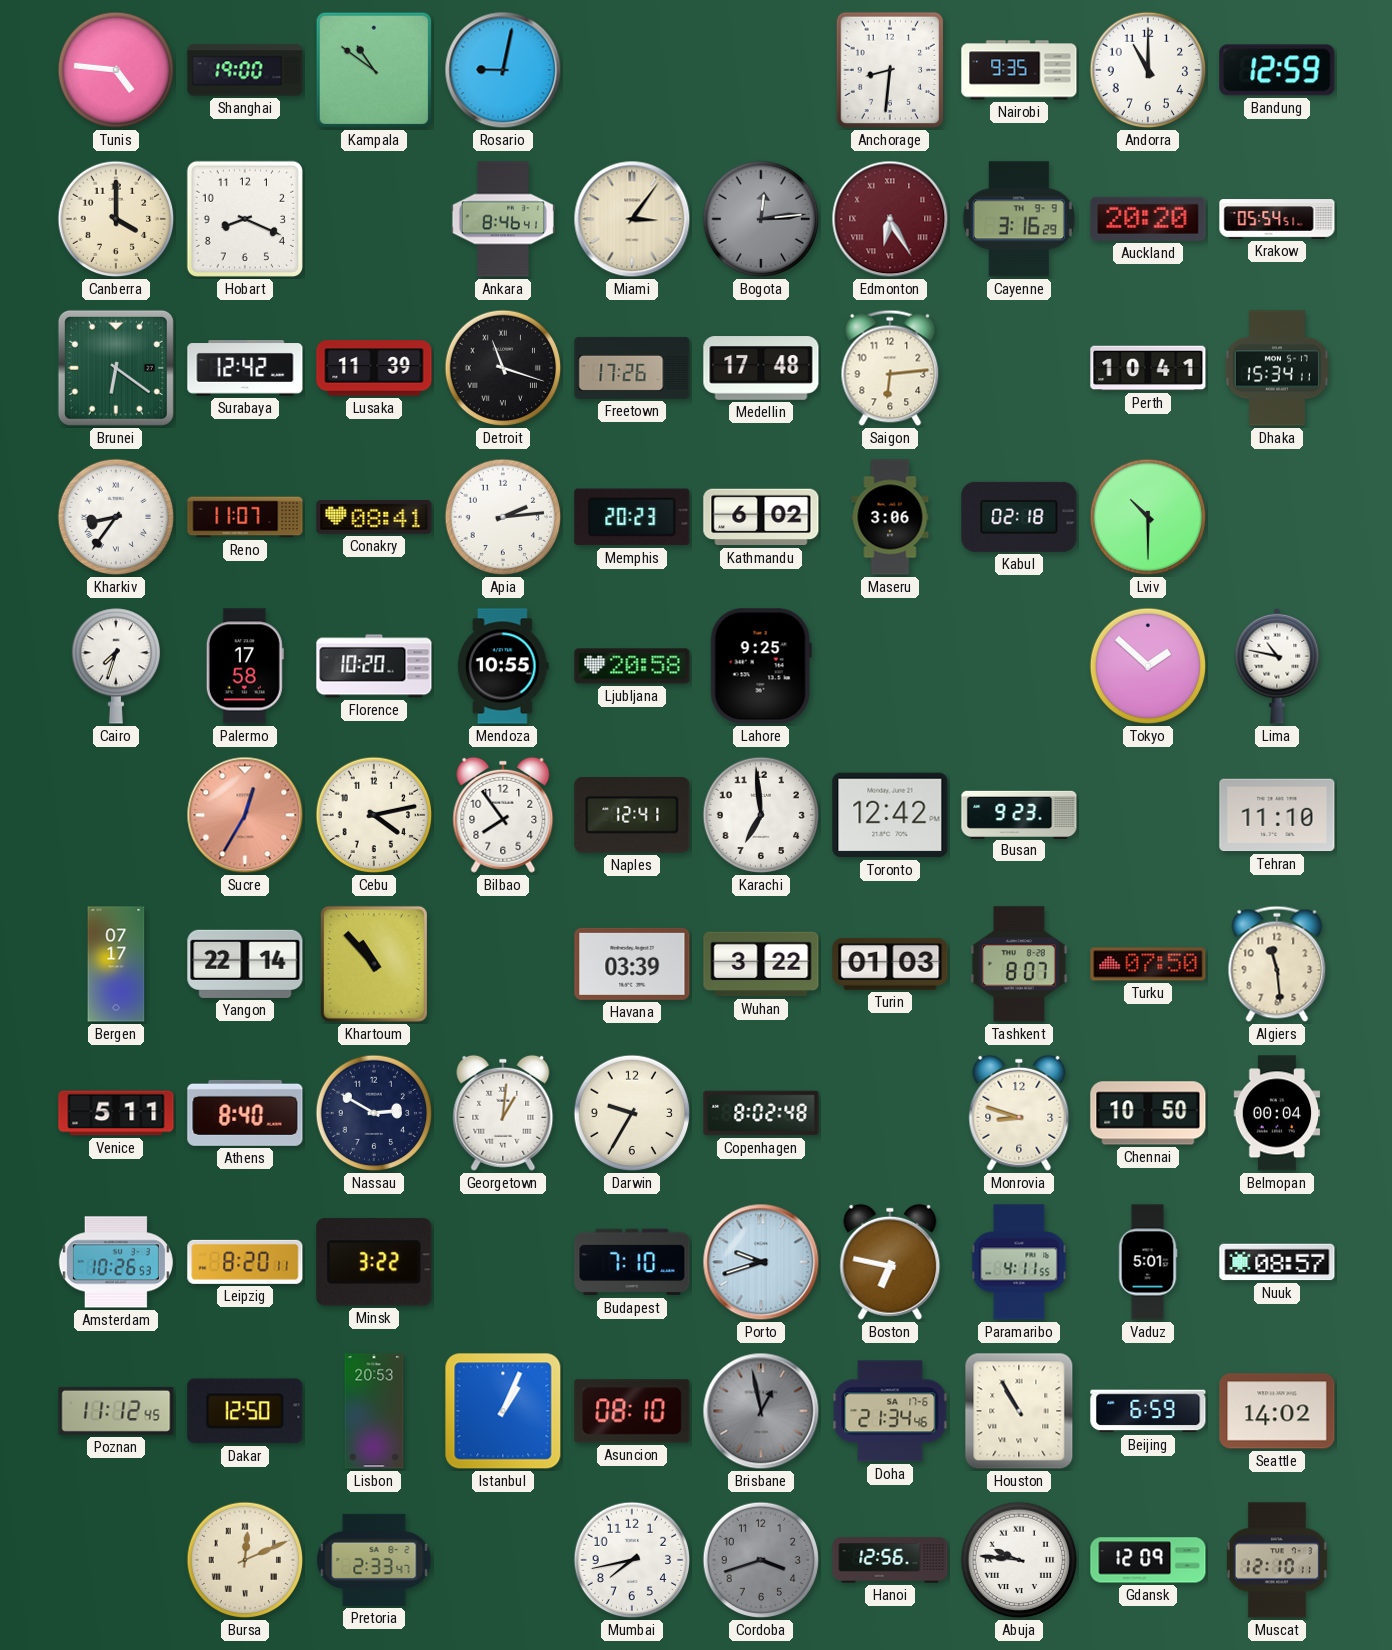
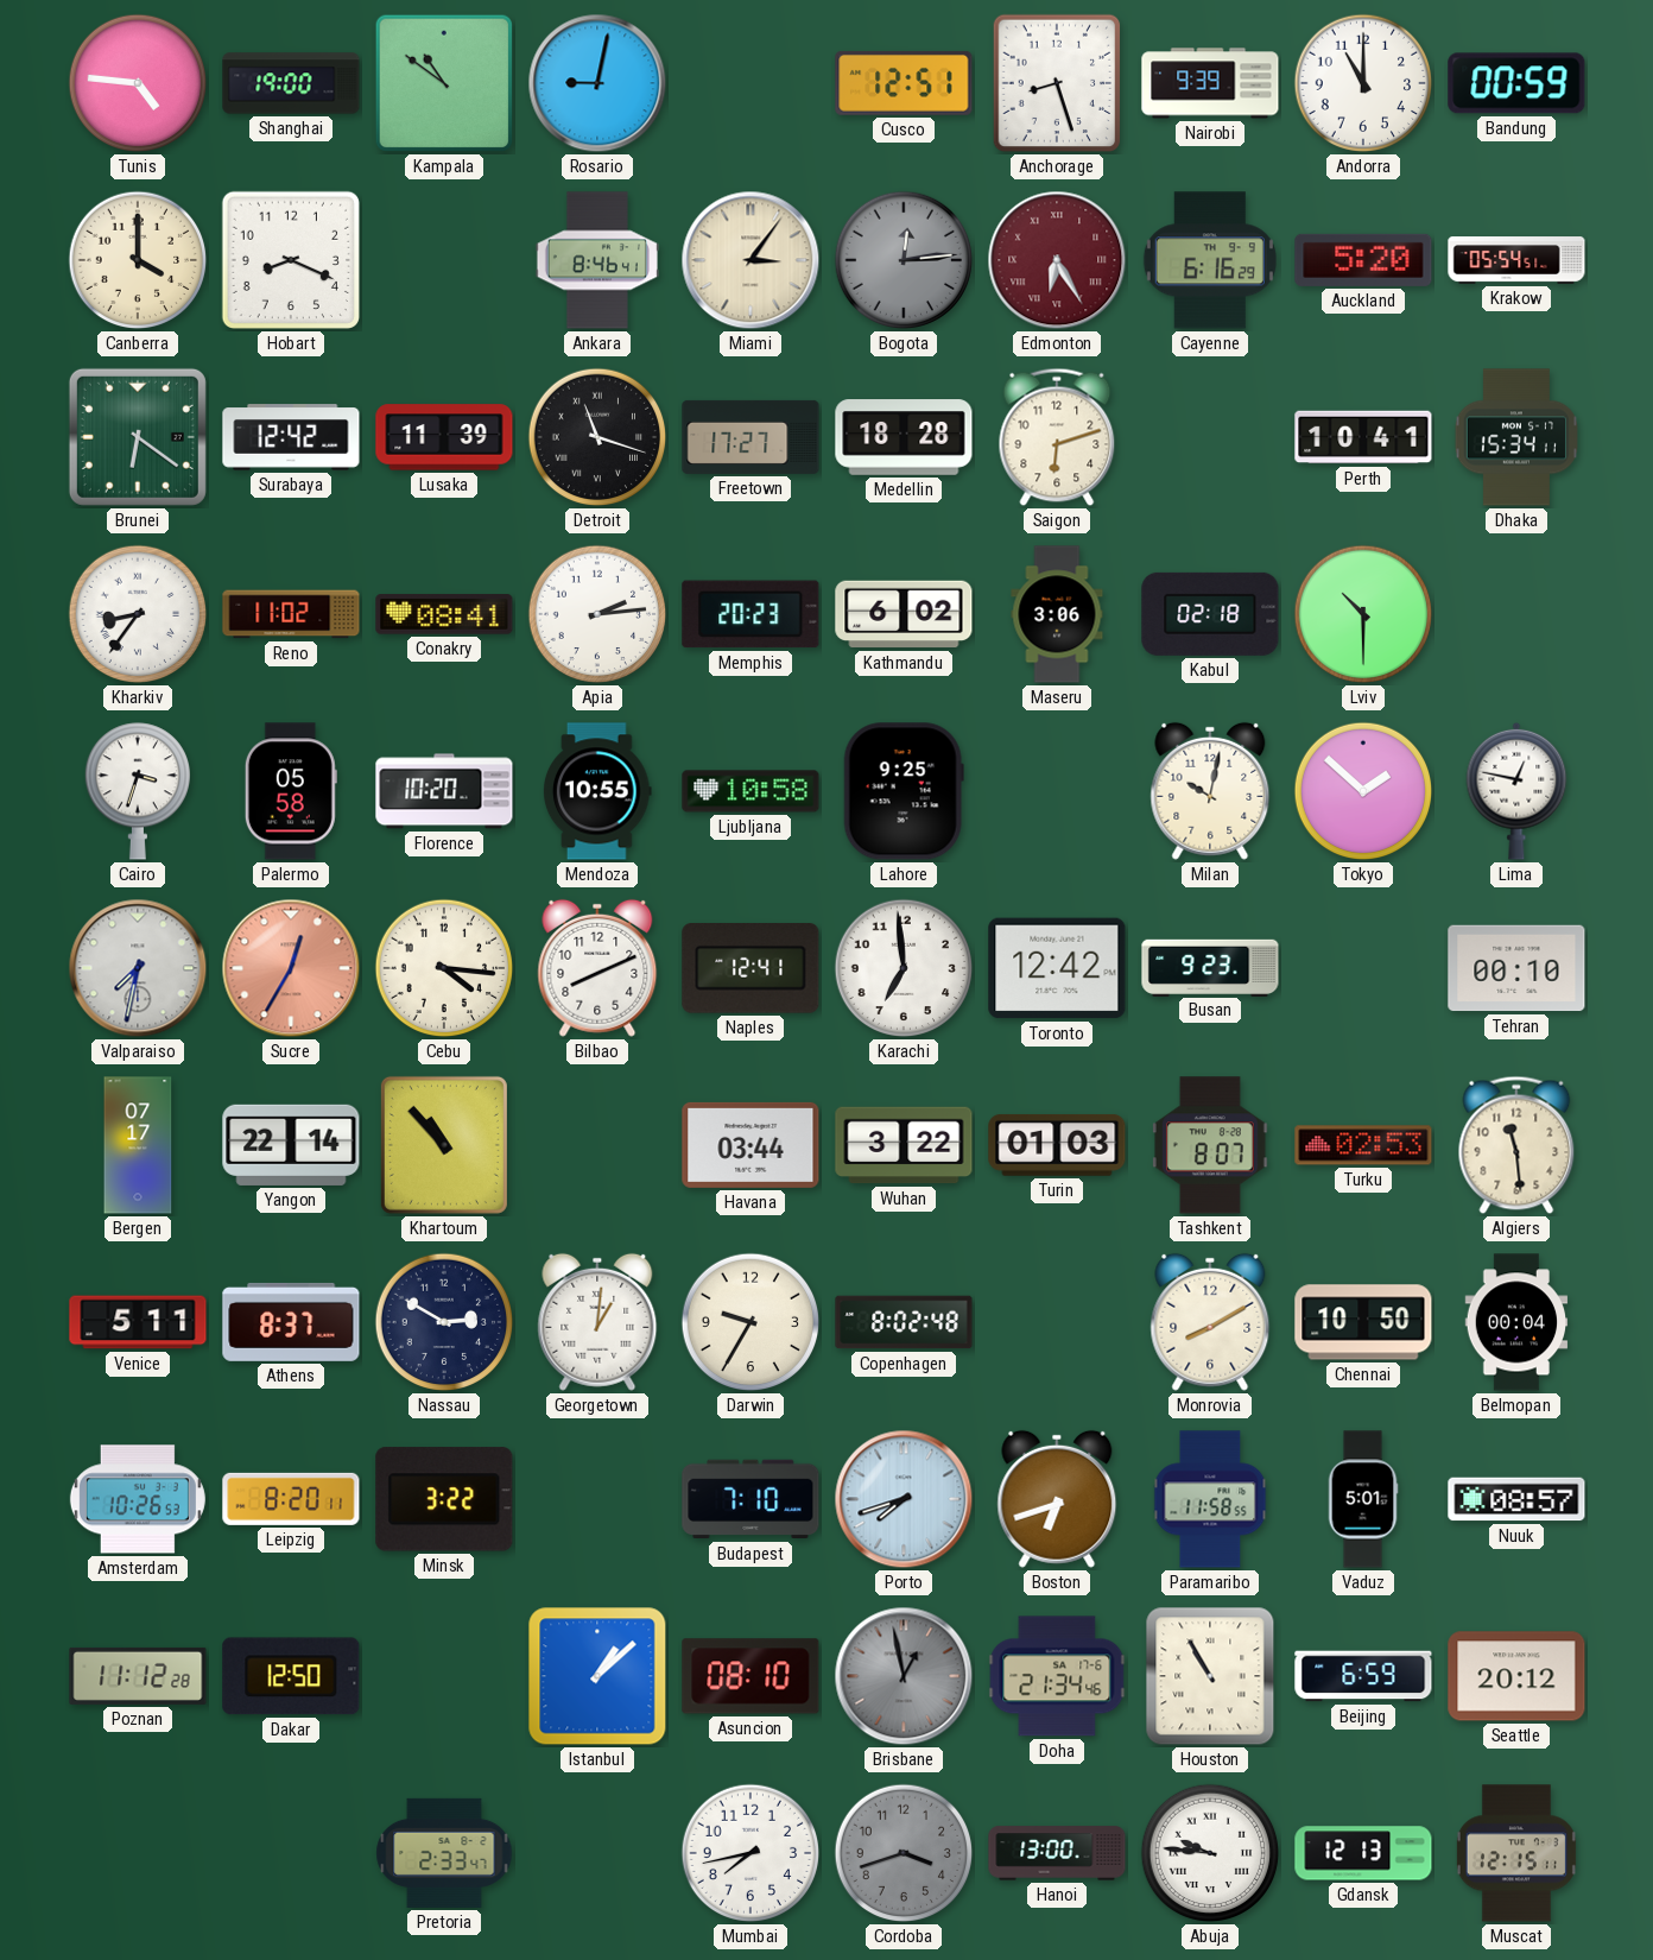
Cusco: none -> 12:51 (904, 83)
Anchorage: 8:31 -> 8:27 (1057, 83)
Nairobi: 9:35 -> 9:39 (1210, 83)
Bandung: 12:59 -> 00:59 (1516, 83)
Cayenne: 3:16 -> 6:16 (1210, 260)
Auckland: 20:20 -> 5:20 (1363, 260)
Freetown: 17:26 -> 17:27 (750, 437)
Medellin: 17:48 -> 18:28 (904, 437)
Saigon: 6:14 -> 6:12 (1057, 437)
Reno: 11:07 -> 11:02 (291, 614)
Cairo: 7:33 -> 3:33 (137, 791)
Palermo: 17:58 -> 05:58 (291, 791)
Ljubljana: 20:58 -> 10:58 (750, 791)
Milan: none -> 10:02 (1210, 791)
Lima: 10:47 -> 12:47 (1516, 791)
Valparaiso: none -> 7:32 (138, 968)
Cebu: 4:13 -> 4:16 (444, 968)
Bilbao: 7:54 -> 8:11 (597, 968)
Tehran: 11:10 -> 00:10 (1516, 968)
Havana: 03:39 -> 03:44 (750, 1145)
Turku: 07:50 -> 02:53 (1363, 1145)
Athens: 8:40 -> 8:37 (291, 1322)
Monrovia: 8:48 -> 8:10 (1210, 1322)
Porto: 9:42 -> 7:42 (904, 1499)
Boston: 6:47 -> 6:42 (1057, 1499)
Paramaribo: 4:11 -> 11:58 (1210, 1499)
Poznan: 11:12:45 -> 11:12:28 (138, 1676)
Lisbon: 20:53 -> none (374, 1411)
Istanbul: 1:04 -> 1:08 (597, 1676)
Seattle: 14:02 -> 20:12 (1516, 1676)
Bursa: 12:11 -> none (245, 1560)
Hanoi: 12:56 -> 13:00 (1057, 1853)
Gdansk: 12:09 -> 12:13 (1363, 1853)
Muscat: 12:10 -> 12:15 (1516, 1853)
